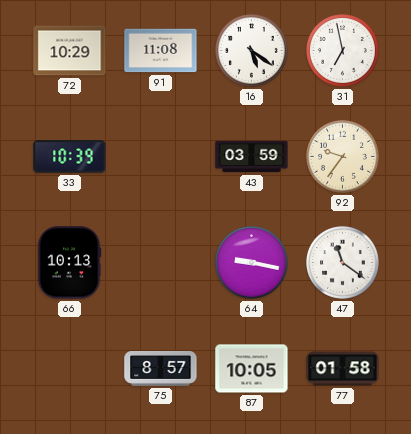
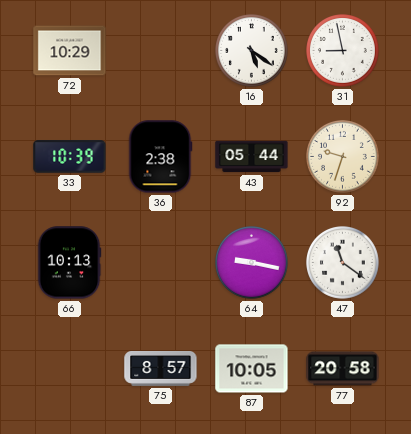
91: 11:08 -> none (161, 51)
31: 6:58 -> 8:58 (343, 51)
36: none -> 2:38 (161, 157)
43: 03:59 -> 05:44 (252, 157)
92: 9:36 -> 9:33 (343, 157)
77: 01:58 -> 20:58 (343, 369)
